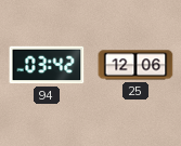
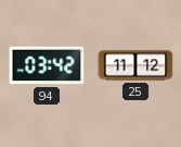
25: 12:06 -> 11:12 (135, 65)
